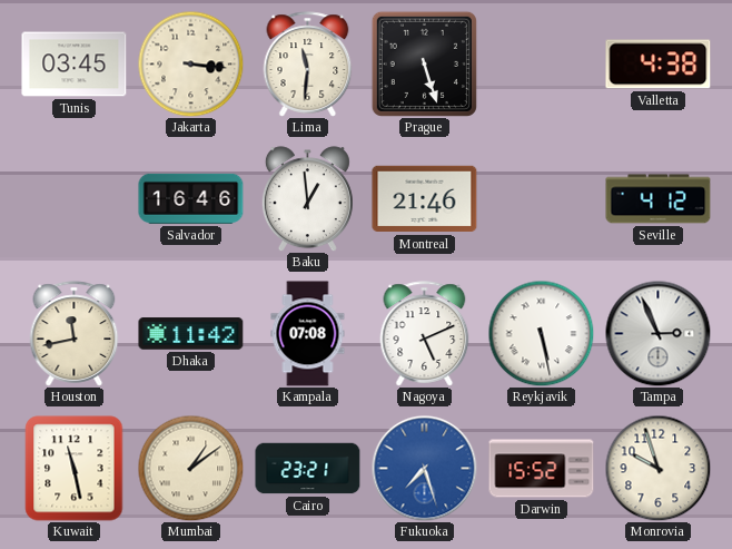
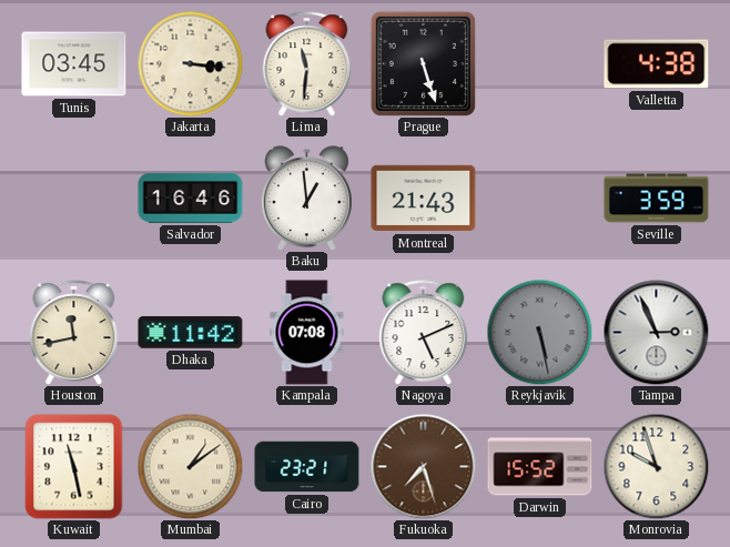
Montreal: 21:46 -> 21:43 (424, 199)
Seville: 4:12 -> 3:59 (657, 199)
Reykjavik dial: white -> grey (539, 332)
Fukuoka dial: blue -> brown (423, 466)
